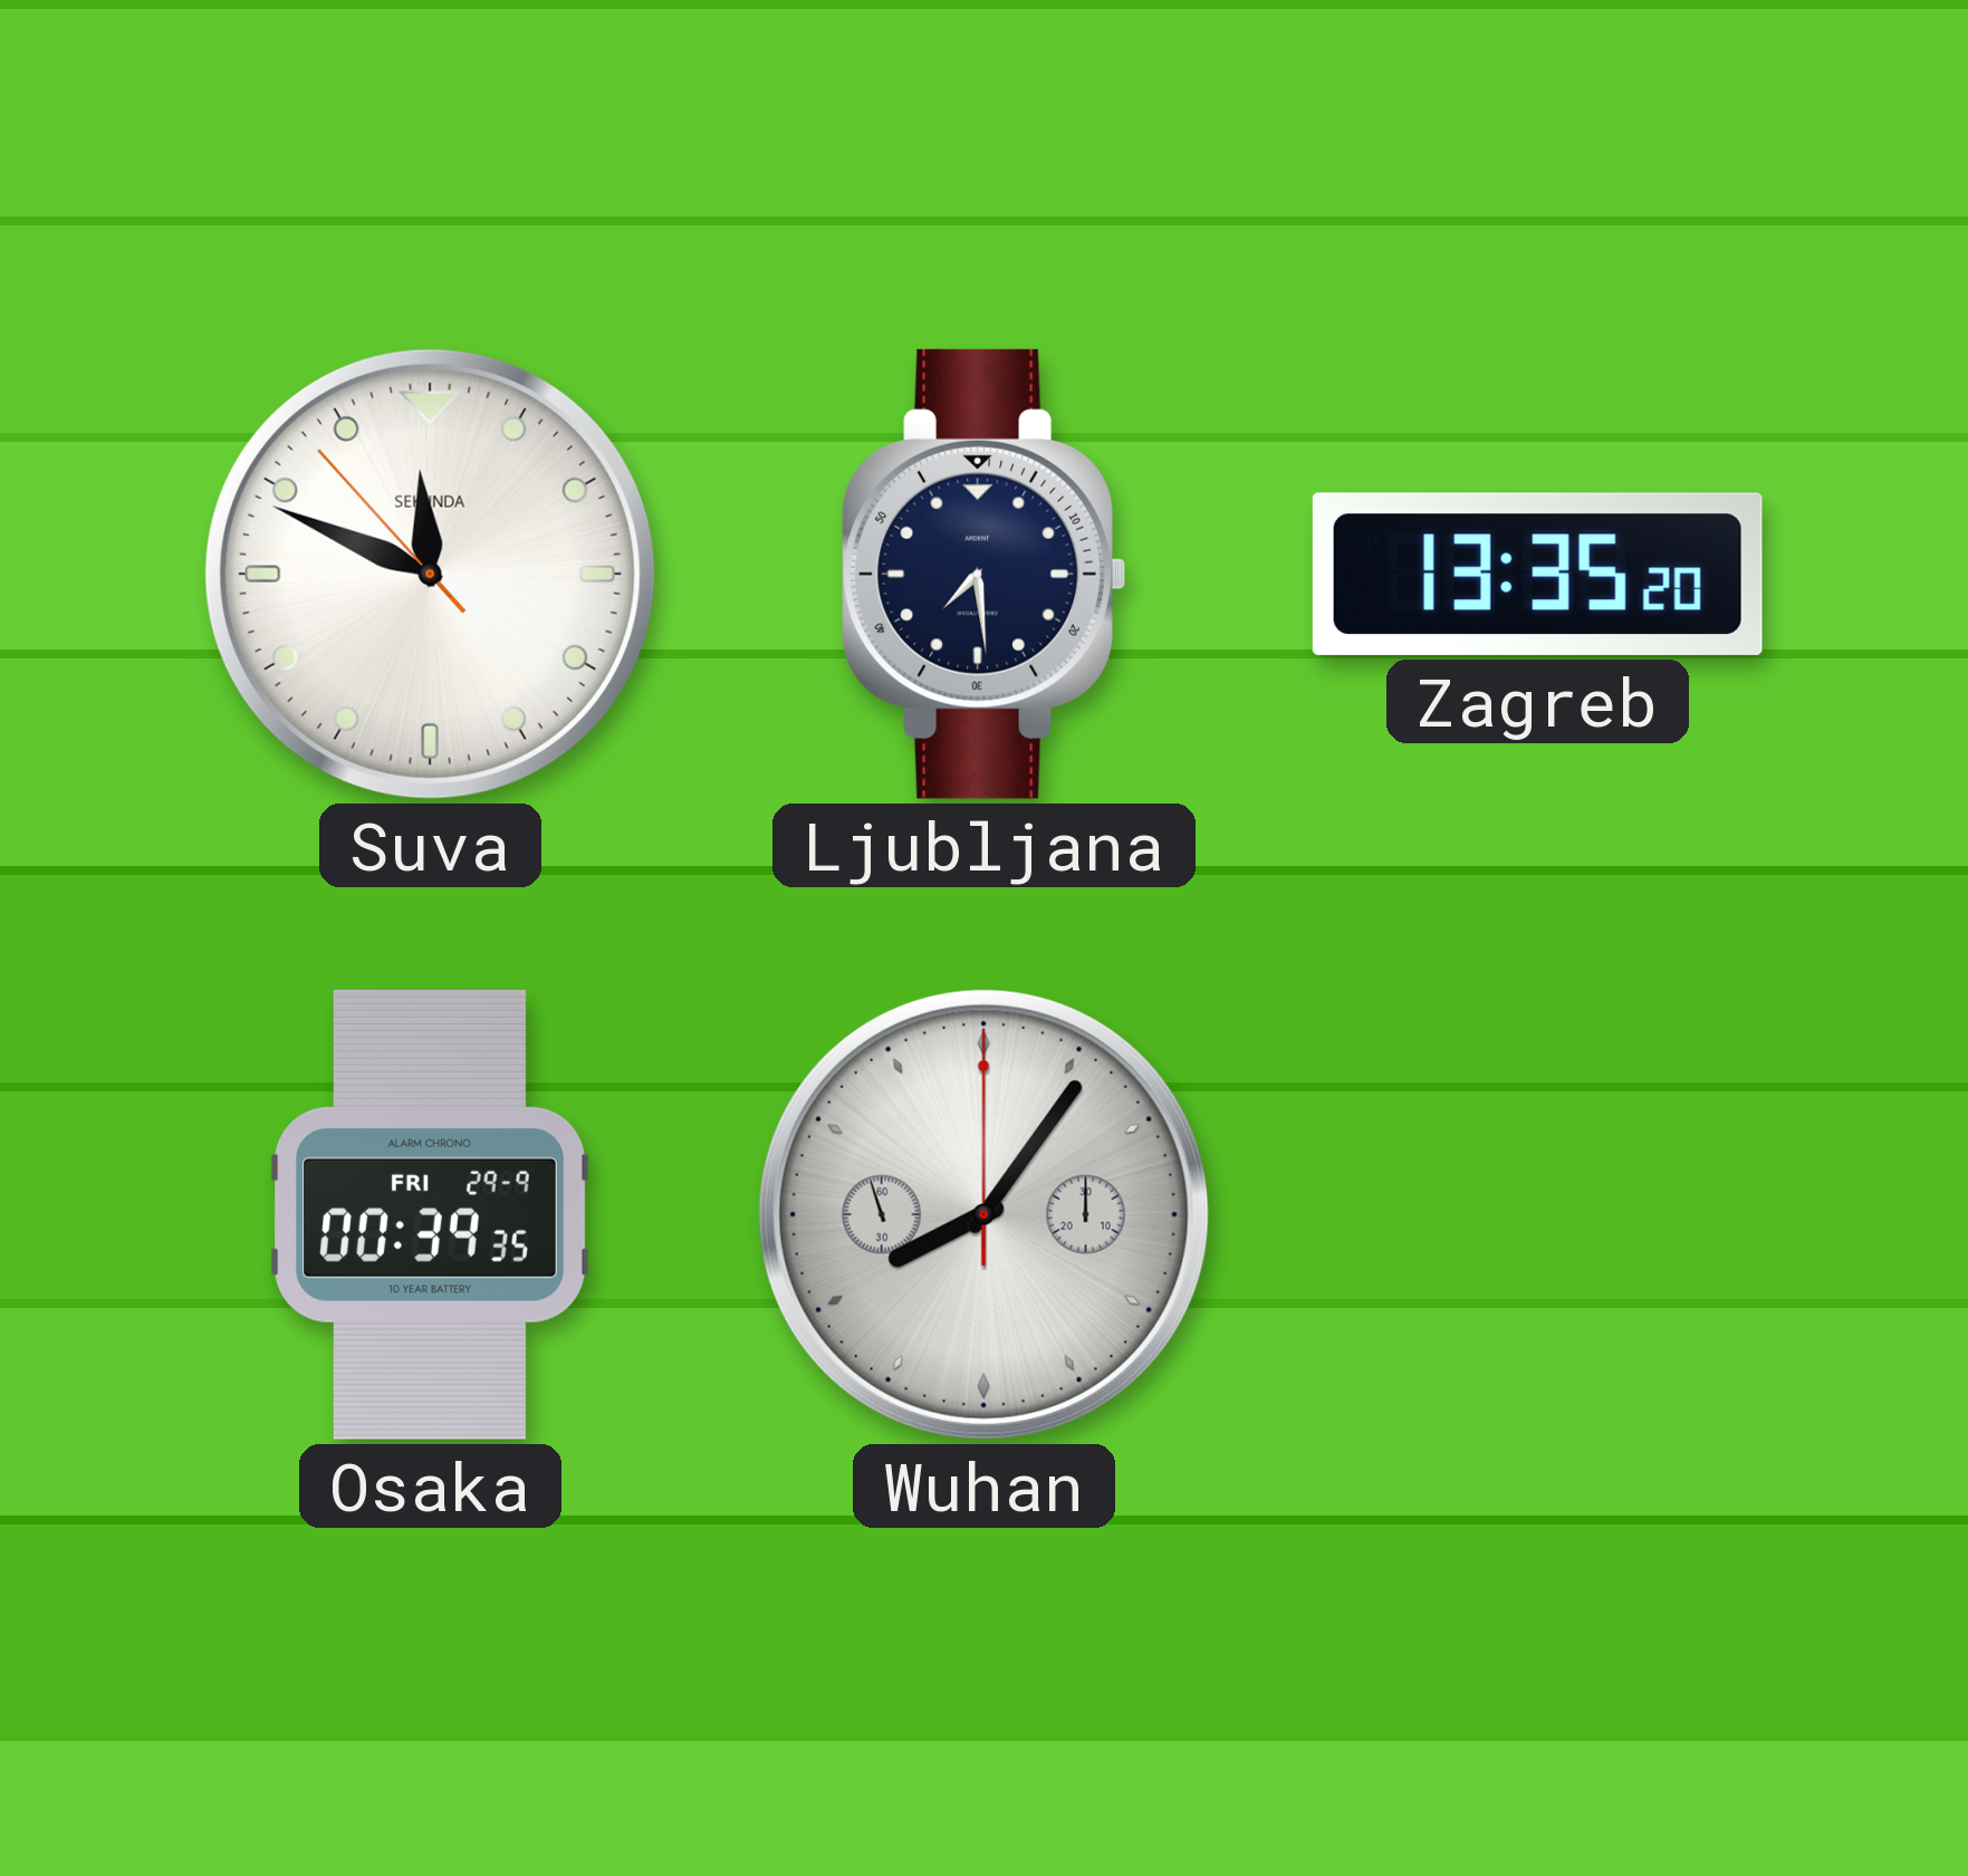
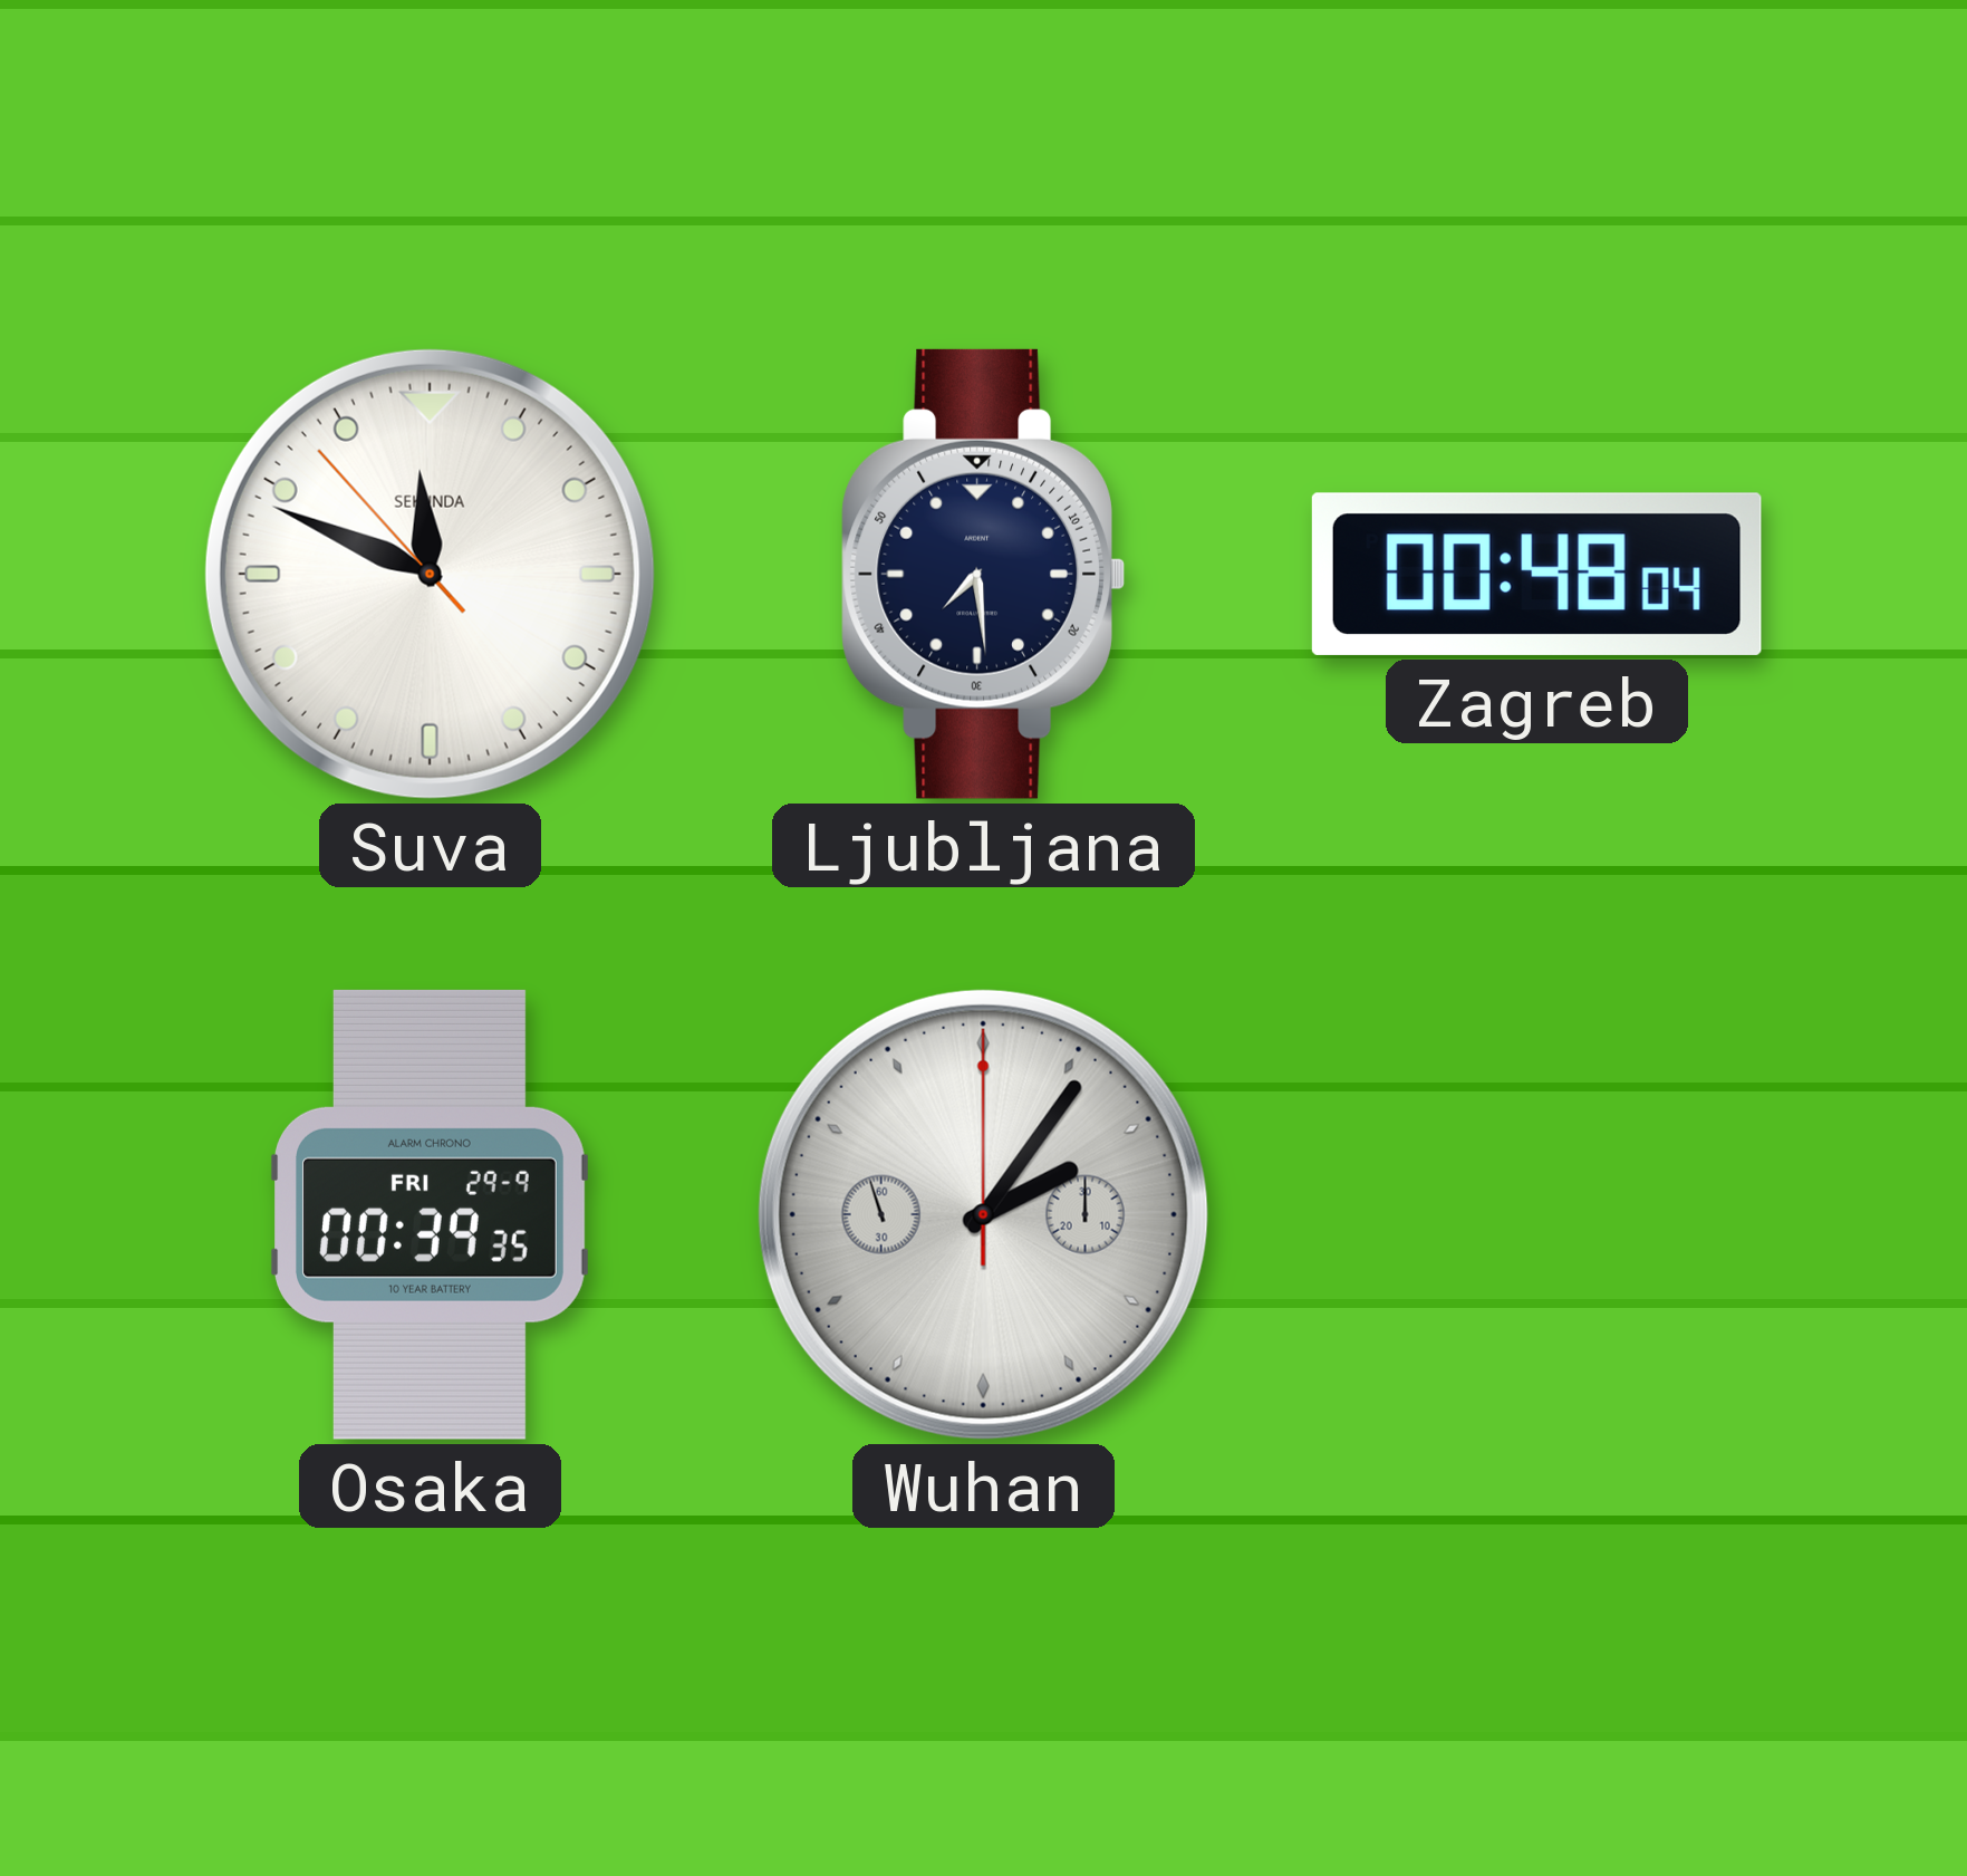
Zagreb: 13:35 -> 00:48 (1536, 574)
Wuhan: 8:05 -> 2:05 (983, 1214)
